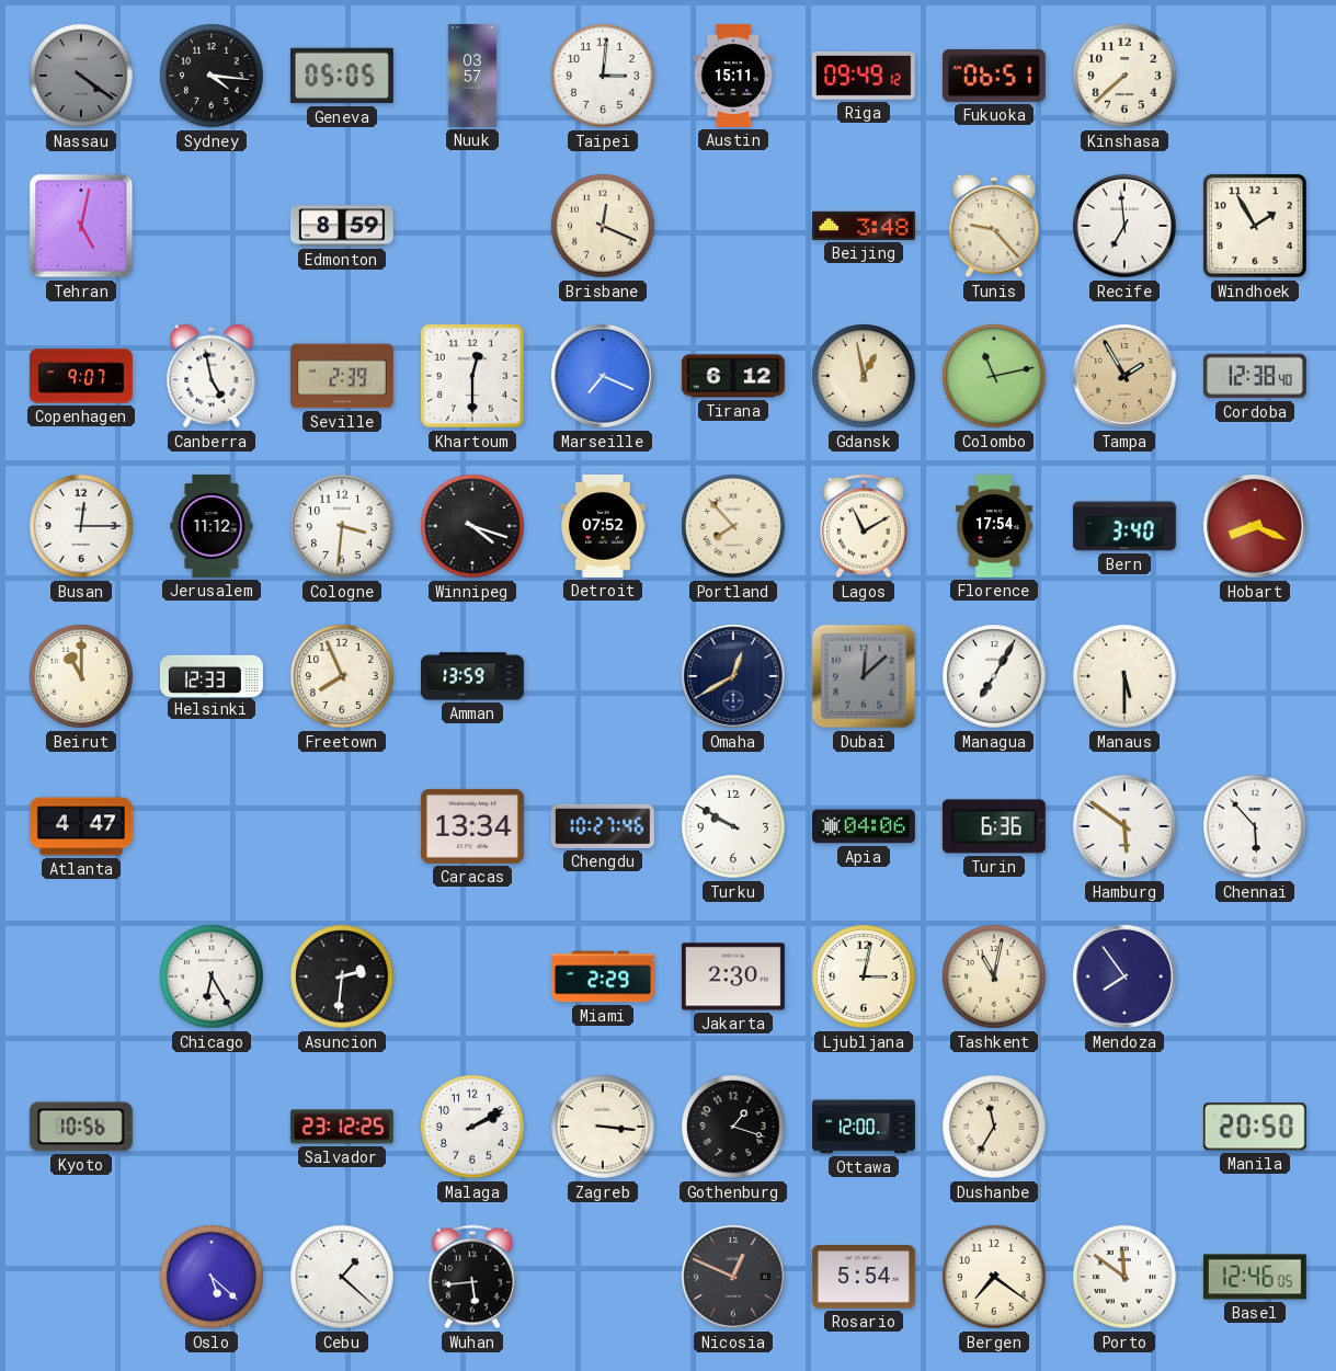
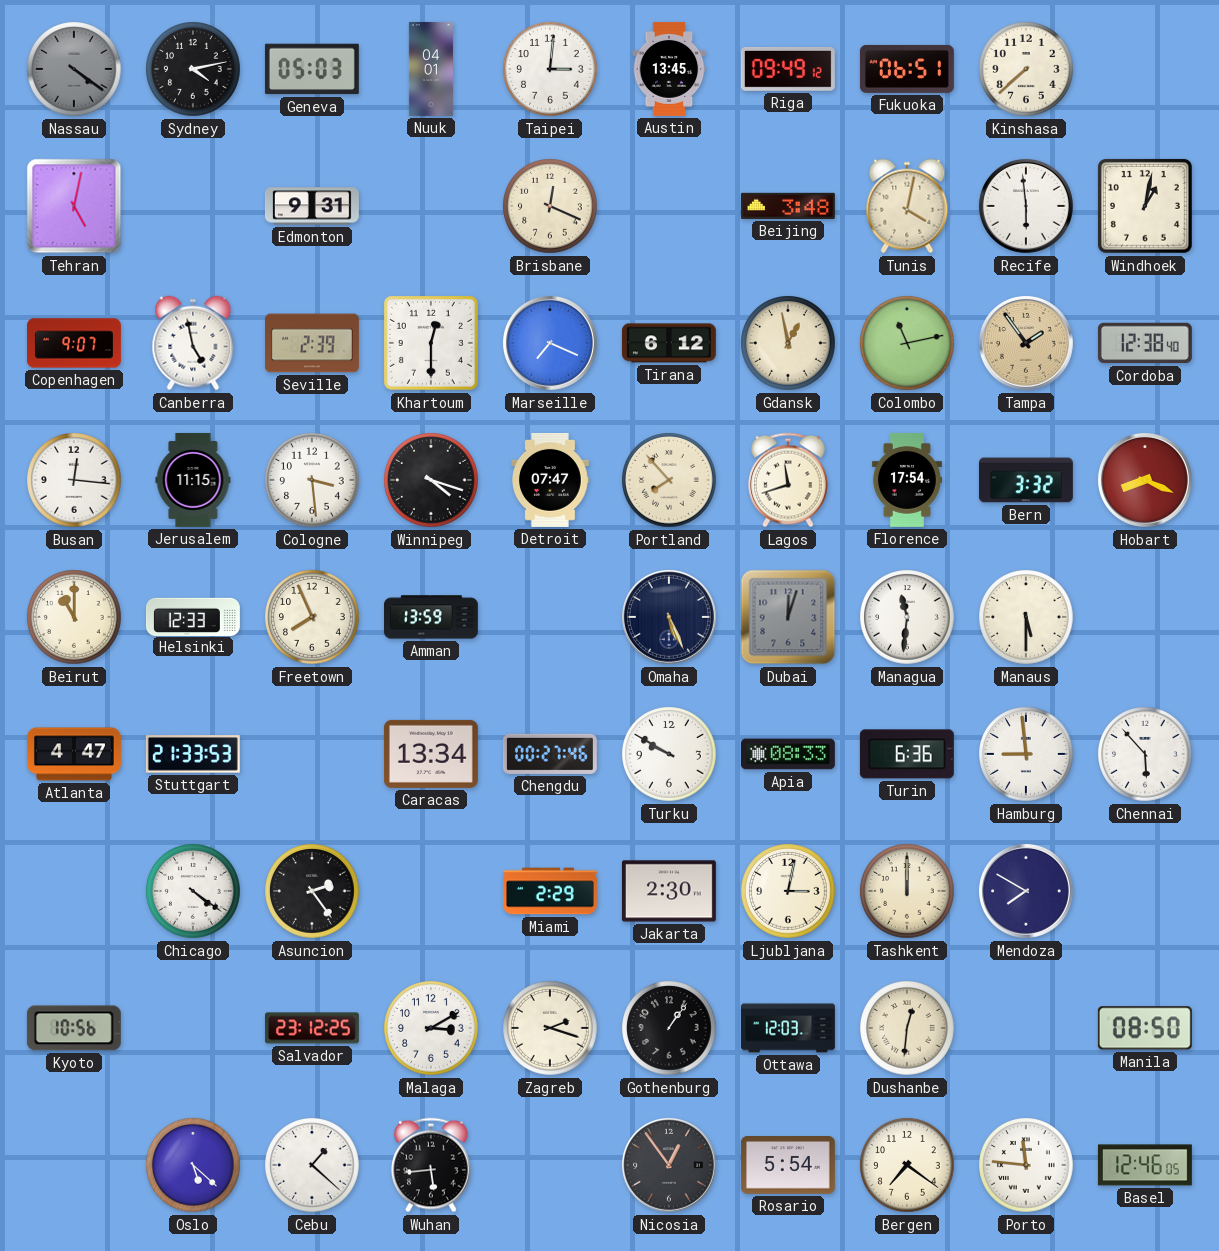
Sydney: 4:16 -> 4:13 (193, 69)
Geneva: 05:05 -> 05:03 (312, 69)
Nuuk: 03:57 -> 04:01 (431, 69)
Austin: 15:11 -> 13:45 (669, 69)
Edmonton: 8:59 -> 9:31 (312, 206)
Tunis: 9:23 -> 4:02 (907, 206)
Recife: 6:59 -> 5:59 (1026, 206)
Windhoek: 1:55 -> 1:02 (1145, 206)
Tampa: 1:55 -> 1:54 (1026, 343)
Busan: 12:15 -> 12:16 (74, 480)
Jerusalem: 11:12 -> 11:15 (193, 480)
Cologne: 3:31 -> 3:29 (312, 480)
Detroit: 07:52 -> 07:47 (550, 480)
Lagos: 11:10 -> 11:42 (788, 480)
Bern: 3:40 -> 3:32 (1026, 480)
Omaha: 12:40 -> 5:26 (669, 617)
Dubai: 12:08 -> 12:03 (788, 617)
Managua: 7:05 -> 11:31 (907, 617)
Stuttgart: none -> 21:33 (193, 754)
Chengdu: 10:27 -> 00:27 (550, 754)
Apia: 04:06 -> 08:33 (788, 754)
Hamburg: 5:51 -> 8:59 (1026, 754)
Chicago: 6:25 -> 4:21 (193, 891)
Asuncion: 2:31 -> 2:24 (312, 891)
Tashkent: 11:02 -> 12:00 (907, 891)
Mendoza: 7:54 -> 7:50 (1026, 891)
Malaga: 2:10 -> 3:10 (431, 1028)
Zagreb: 3:16 -> 2:18 (550, 1028)
Gothenburg: 1:18 -> 1:06 (669, 1028)
Ottawa: 12:00 -> 12:03 (788, 1028)
Dushanbe: 11:35 -> 12:31 (907, 1028)
Manila: 20:50 -> 08:50 (1145, 1028)
Nicosia: 12:49 -> 12:54 (669, 1165)
Porto: 11:51 -> 11:46 (1026, 1165)
